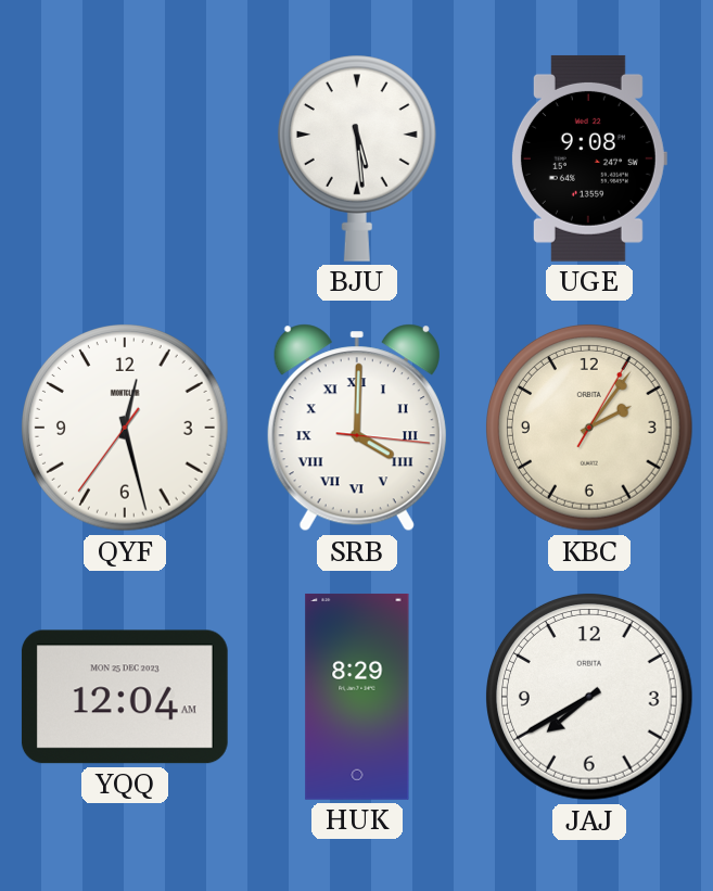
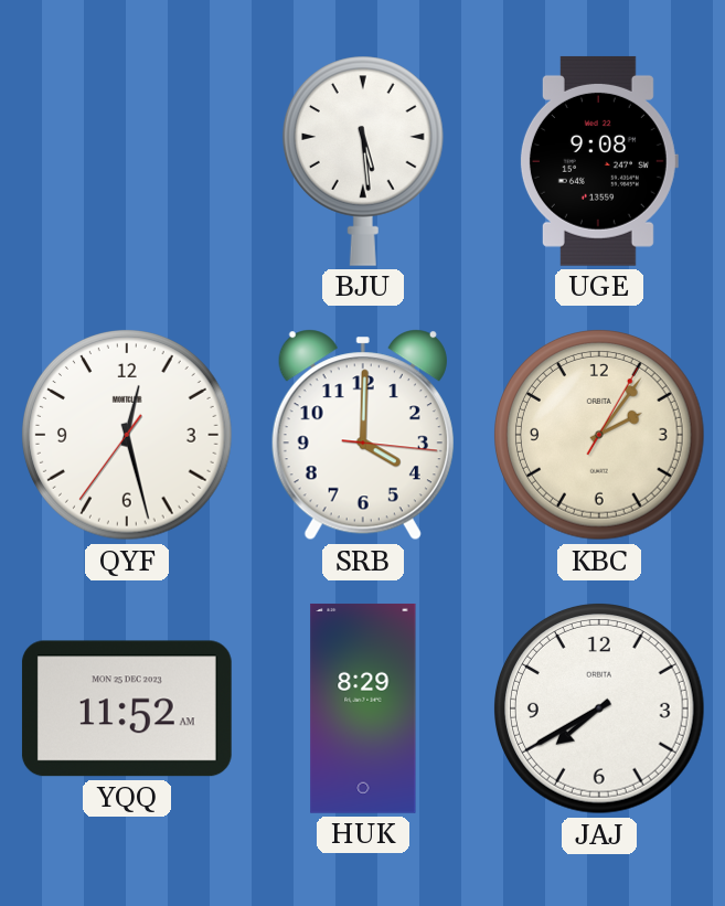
SRB numerals: Roman -> Arabic (363, 435)
YQQ: 12:04 -> 11:52 (127, 708)
